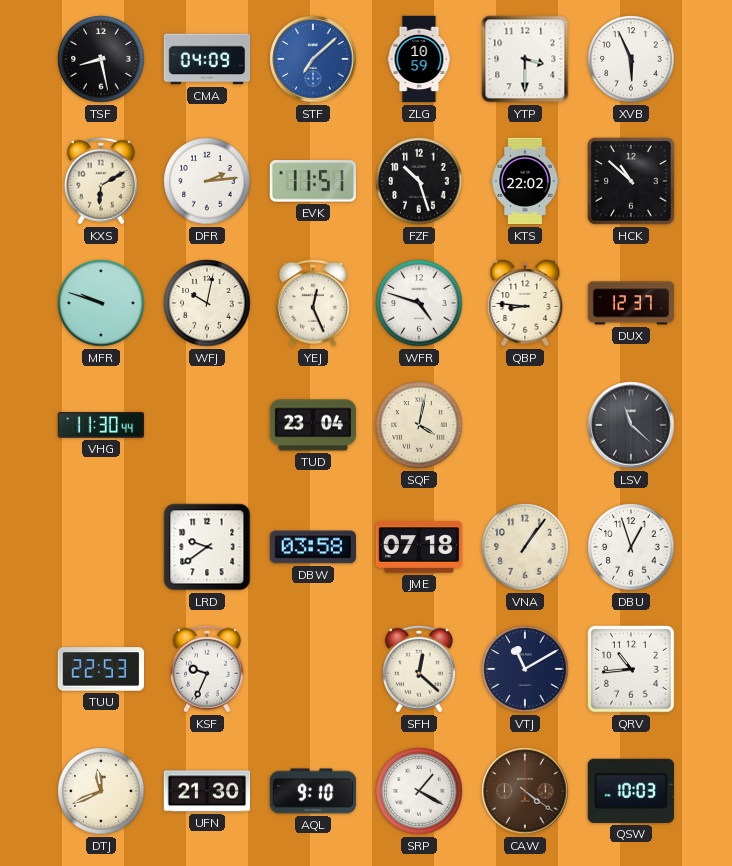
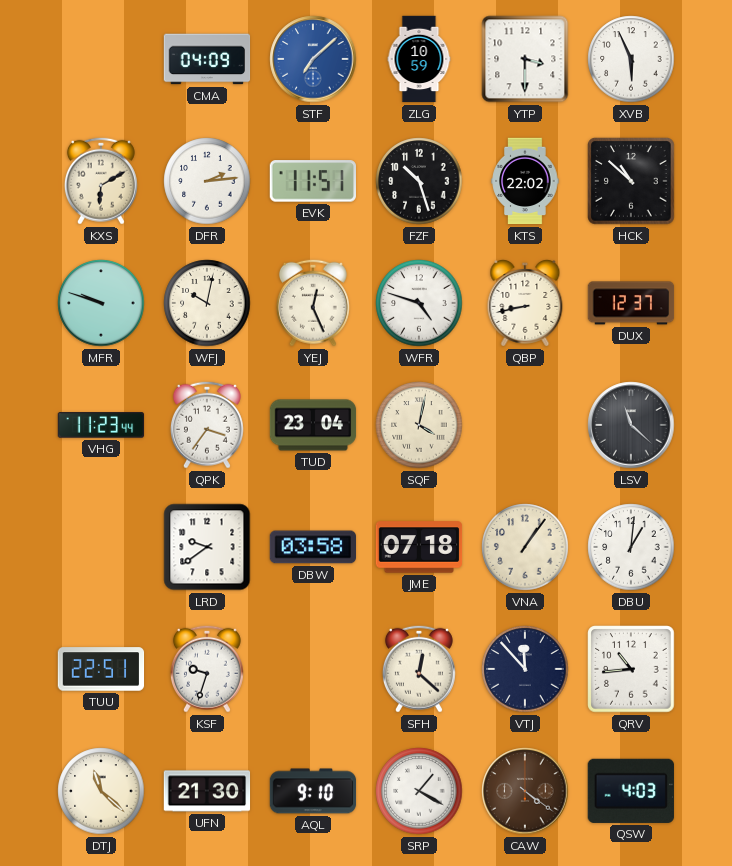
TSF: 8:28 -> none (101, 59)
QBP: 8:46 -> 8:43 (525, 304)
VHG: 11:30 -> 11:23 (101, 425)
QPK: none -> 3:36 (207, 425)
DBU: 12:57 -> 1:01 (631, 547)
TUU: 22:53 -> 22:51 (101, 669)
KSF: 9:34 -> 9:33 (207, 669)
VTJ: 11:10 -> 11:53 (525, 669)
DTJ: 11:41 -> 11:22 (101, 791)
QSW: 10:03 -> 4:03 (631, 791)
